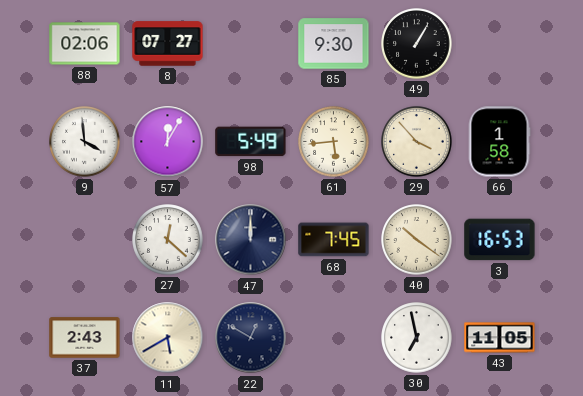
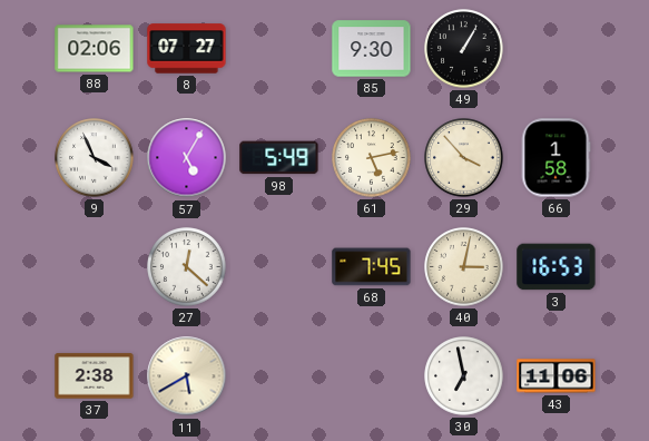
9: 3:59 -> 3:56 (95, 158)
57: 12:05 -> 5:05 (187, 158)
61: 5:44 -> 5:13 (372, 158)
47: 12:00 -> none (251, 240)
40: 10:21 -> 3:02 (464, 267)
37: 2:43 -> 2:38 (95, 376)
22: 12:50 -> none (251, 338)
43: 11:05 -> 11:06 (557, 376)
